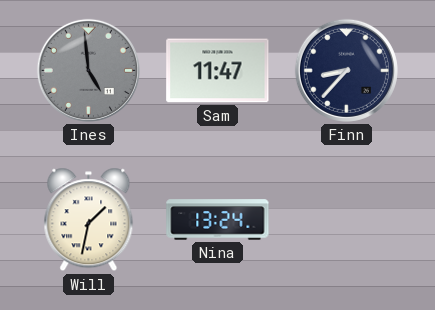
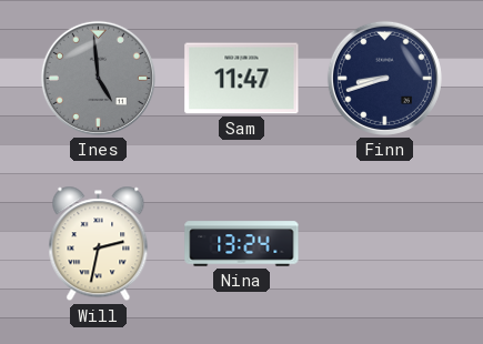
Finn: 8:37 -> 8:42 (384, 78)
Will: 1:32 -> 2:32 (99, 244)
